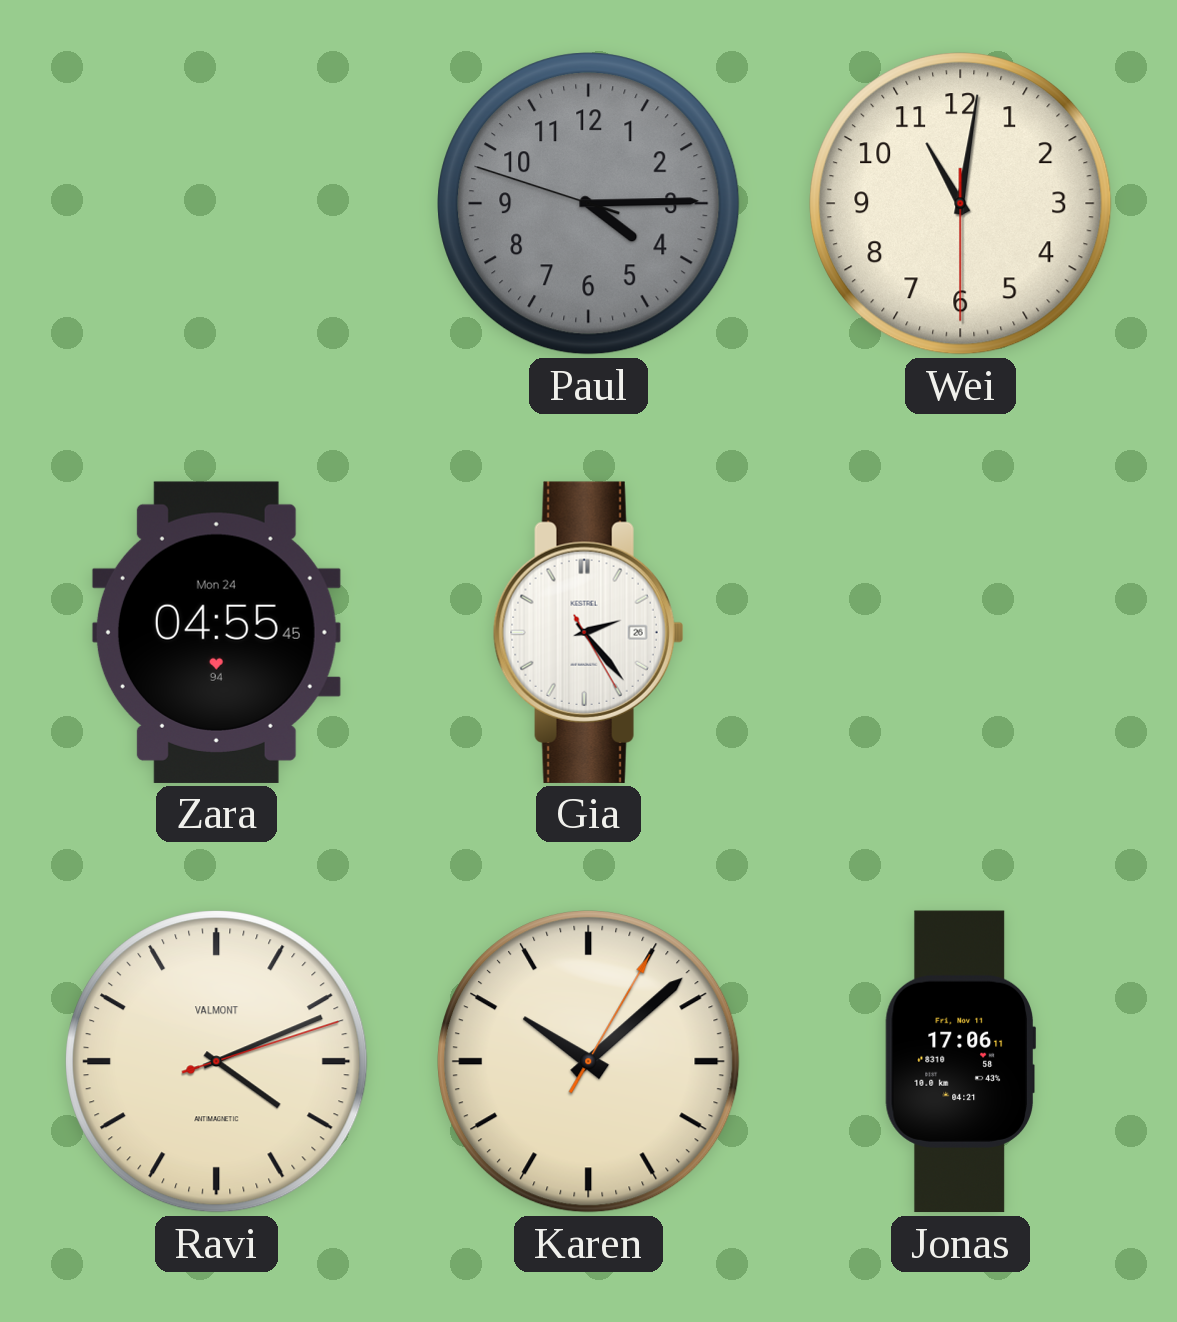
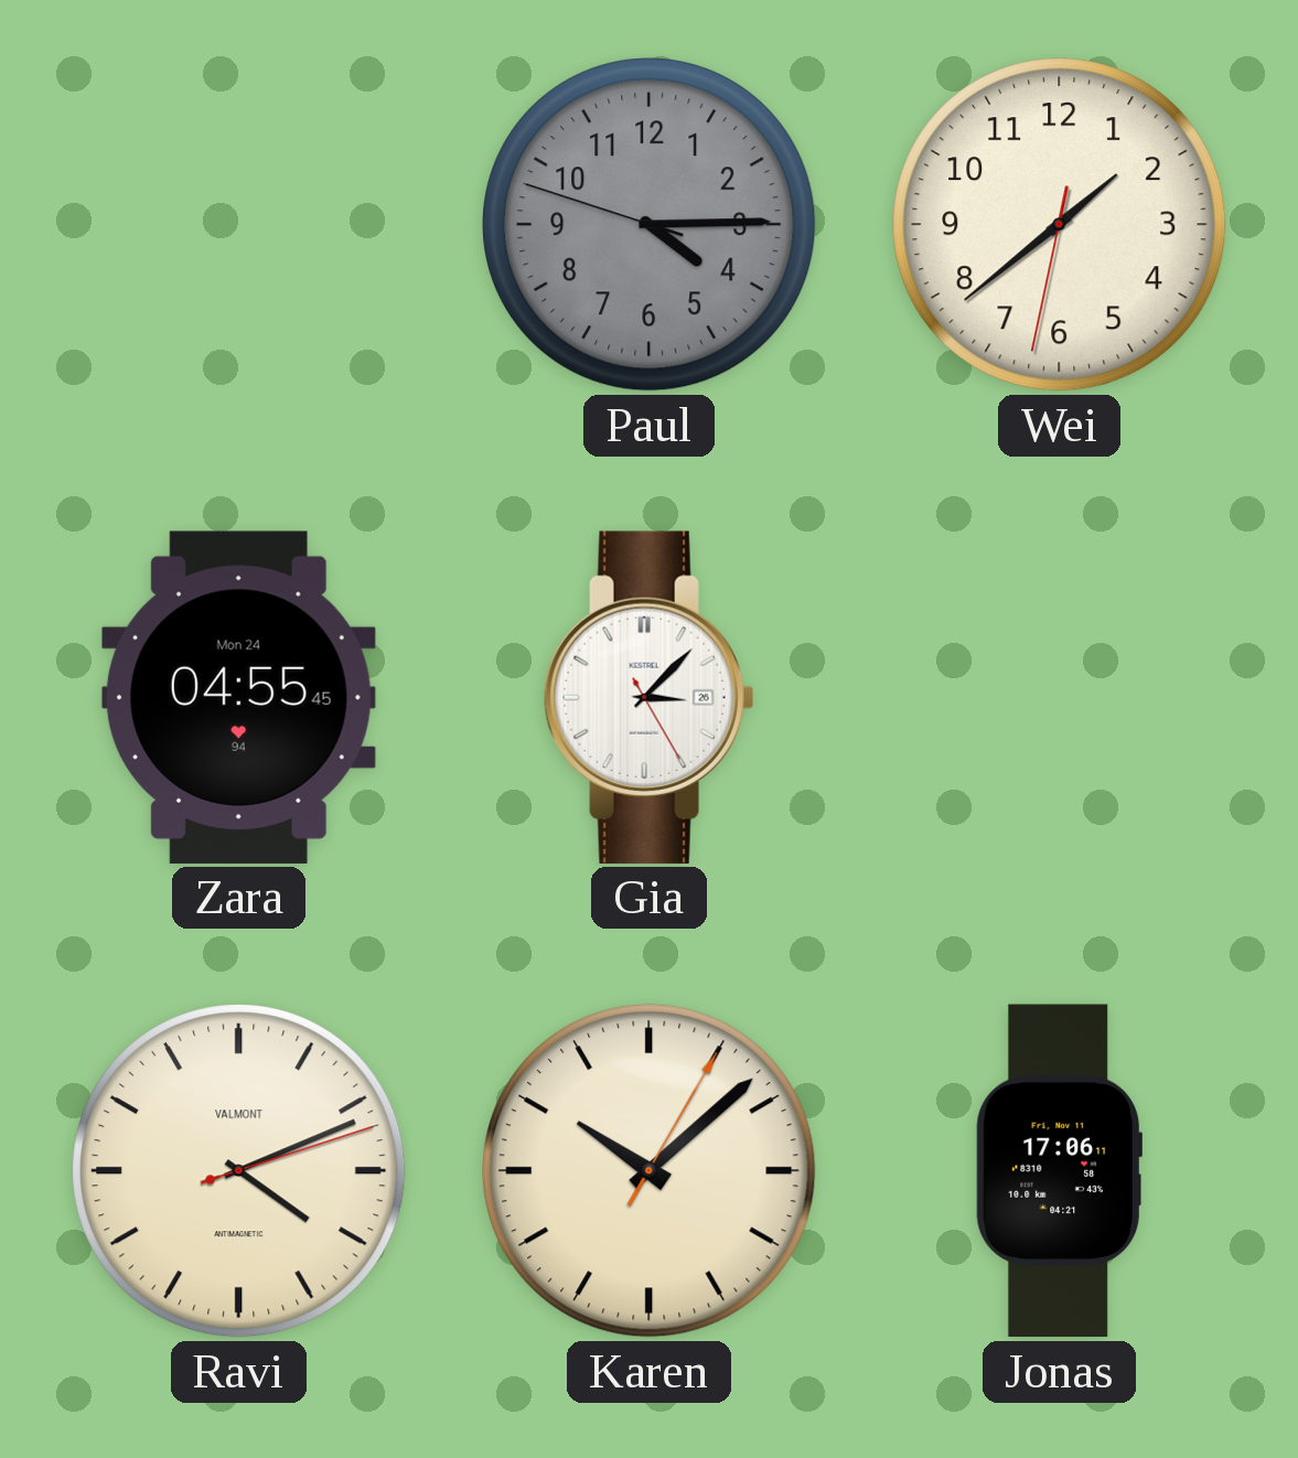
Wei: 11:01 -> 1:38 (1060, 225)
Gia: 2:23 -> 3:07 (648, 697)
